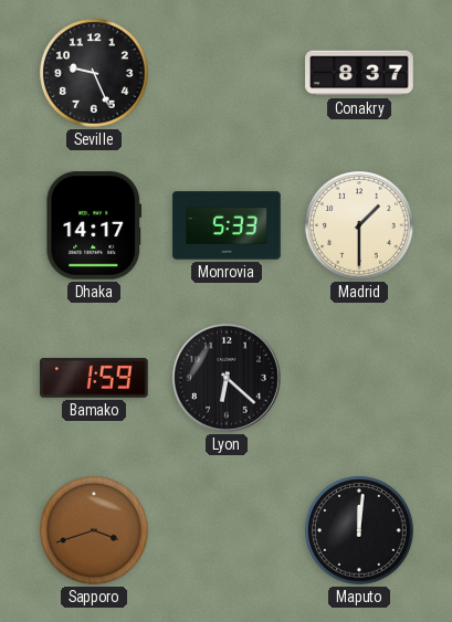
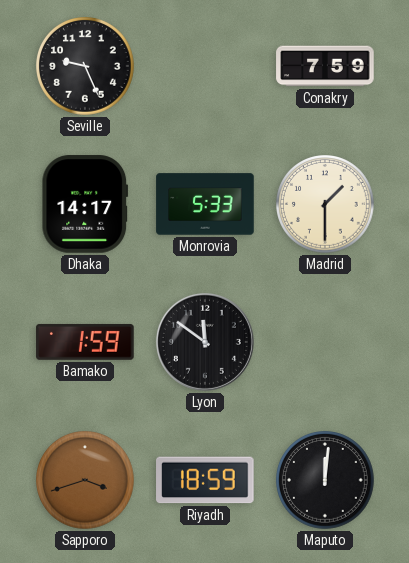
Conakry: 8:37 -> 7:59 (325, 66)
Lyon: 6:22 -> 11:51 (205, 342)
Riyadh: none -> 18:59 (205, 480)
